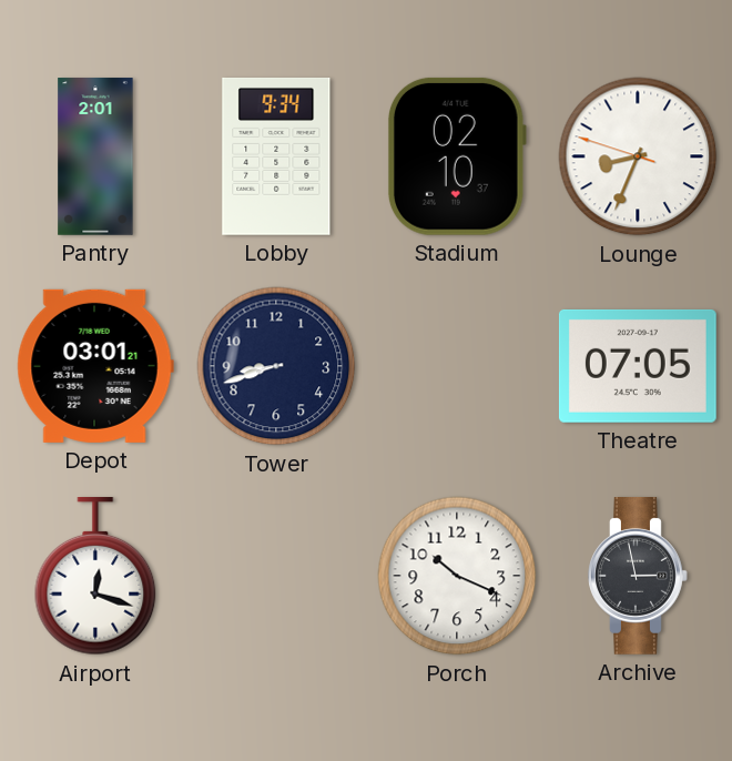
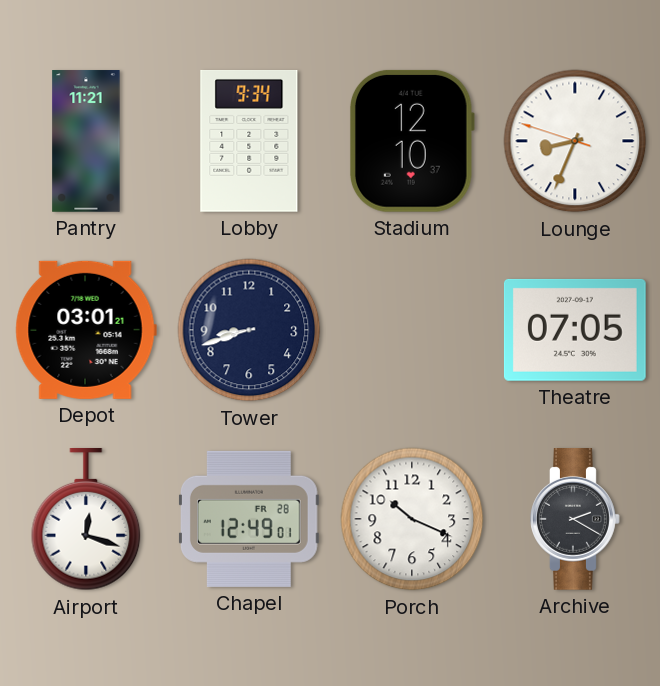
Pantry: 2:01 -> 11:21 (86, 141)
Stadium: 02:10 -> 12:10 (412, 141)
Chapel: none -> 12:49 (249, 519)
Archive: 2:58 -> 2:20 (576, 520)
